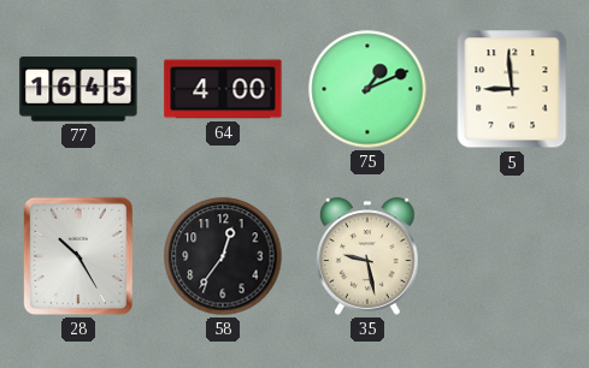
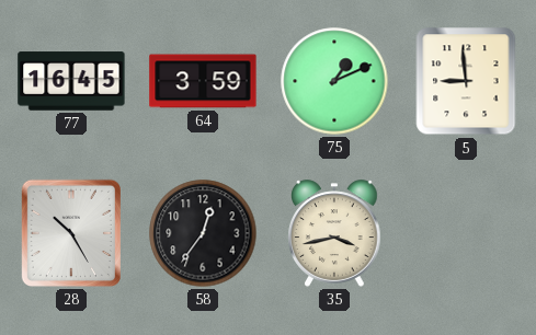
64: 4:00 -> 3:59 (203, 81)
35: 9:28 -> 3:43 (334, 233)
